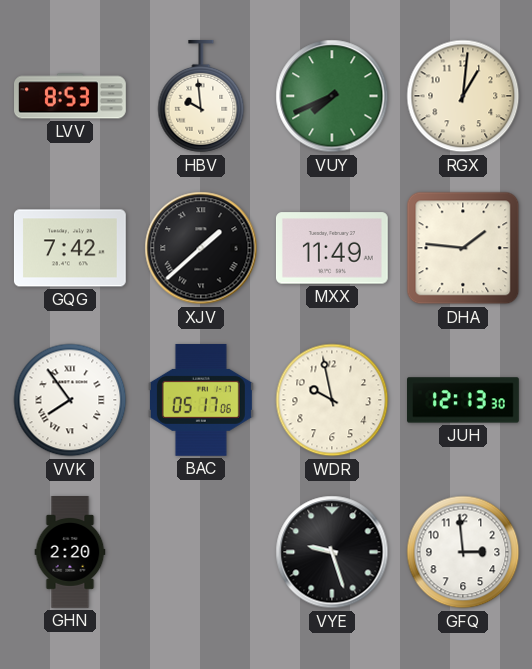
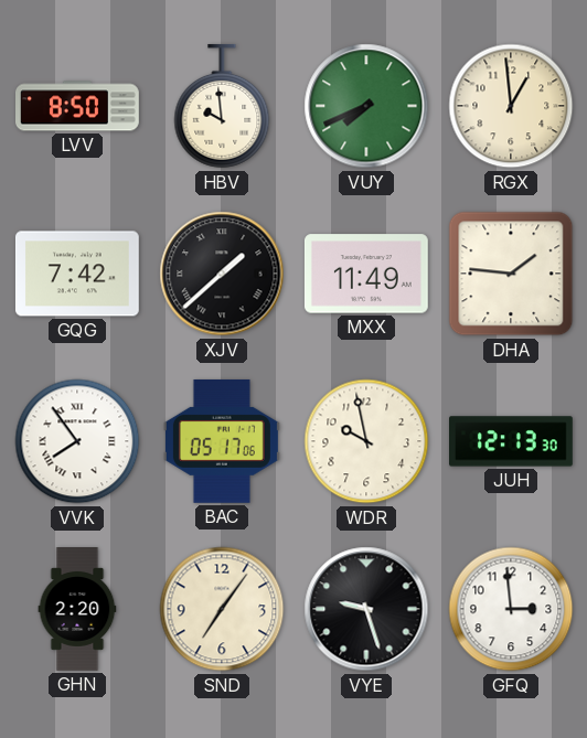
LVV: 8:53 -> 8:50 (78, 106)
RGX: 1:01 -> 12:59 (511, 106)
SND: none -> 7:06 (222, 609)
